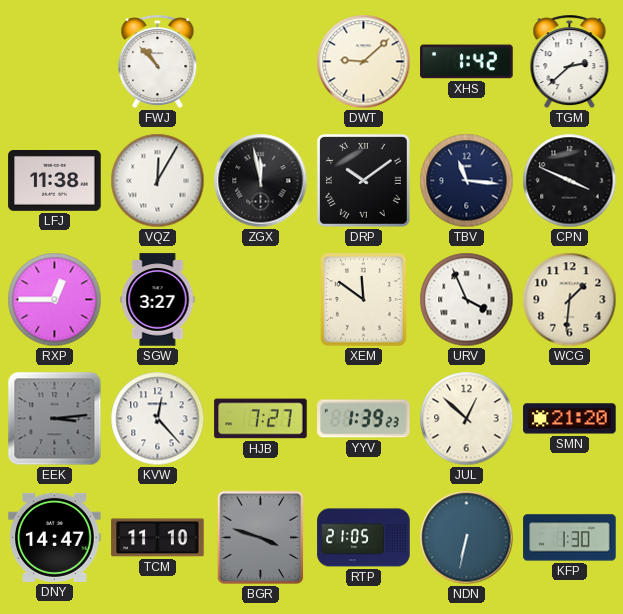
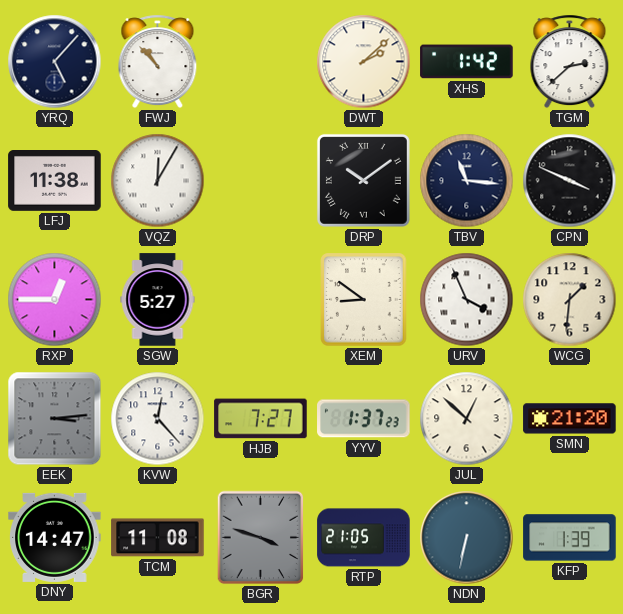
YRQ: none -> 5:07 (55, 62)
DWT: 9:08 -> 2:08 (364, 62)
ZGX: 11:58 -> none (261, 181)
SGW: 3:27 -> 5:27 (158, 300)
XEM: 11:51 -> 8:51 (364, 300)
YYV: 1:39 -> 1:37 (364, 419)
TCM: 11:10 -> 11:08 (158, 538)
KFP: 1:30 -> 1:39 (570, 538)
